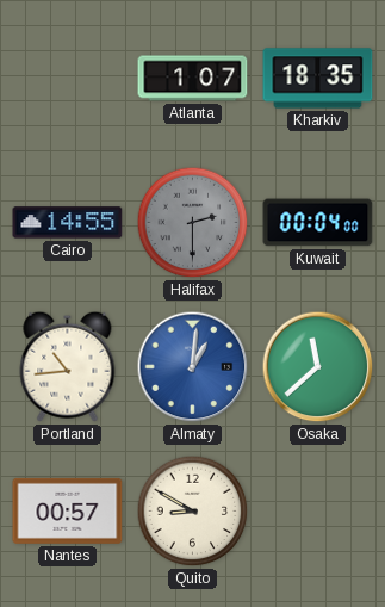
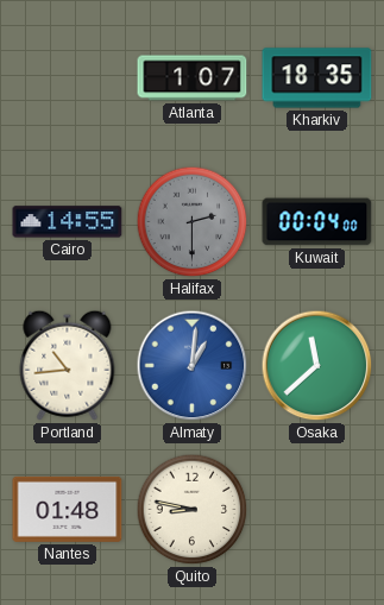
Nantes: 00:57 -> 01:48 (68, 509)
Quito: 8:50 -> 8:47 (193, 510)
